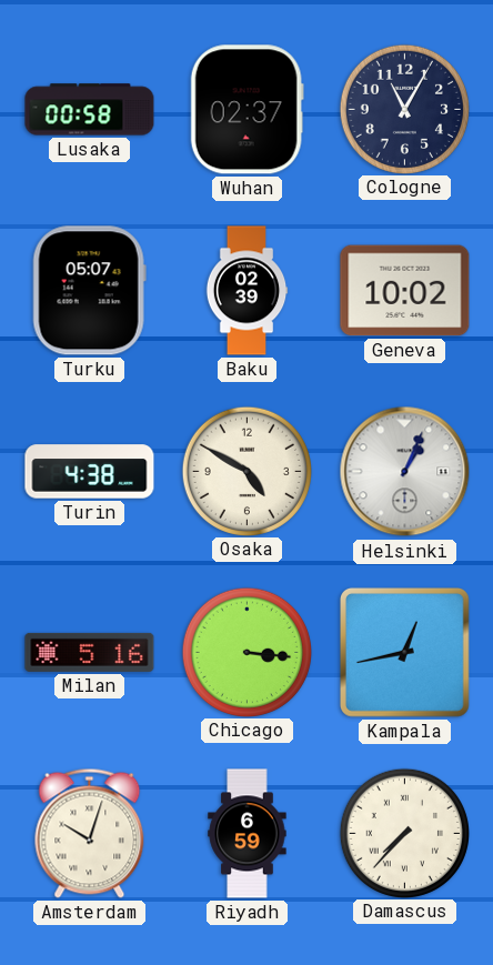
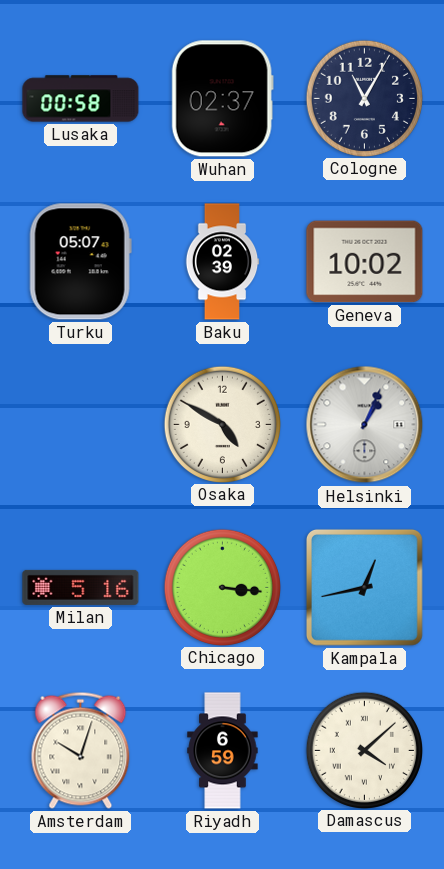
Turin: 4:38 -> none (90, 472)
Damascus: 7:37 -> 4:08 (364, 750)
